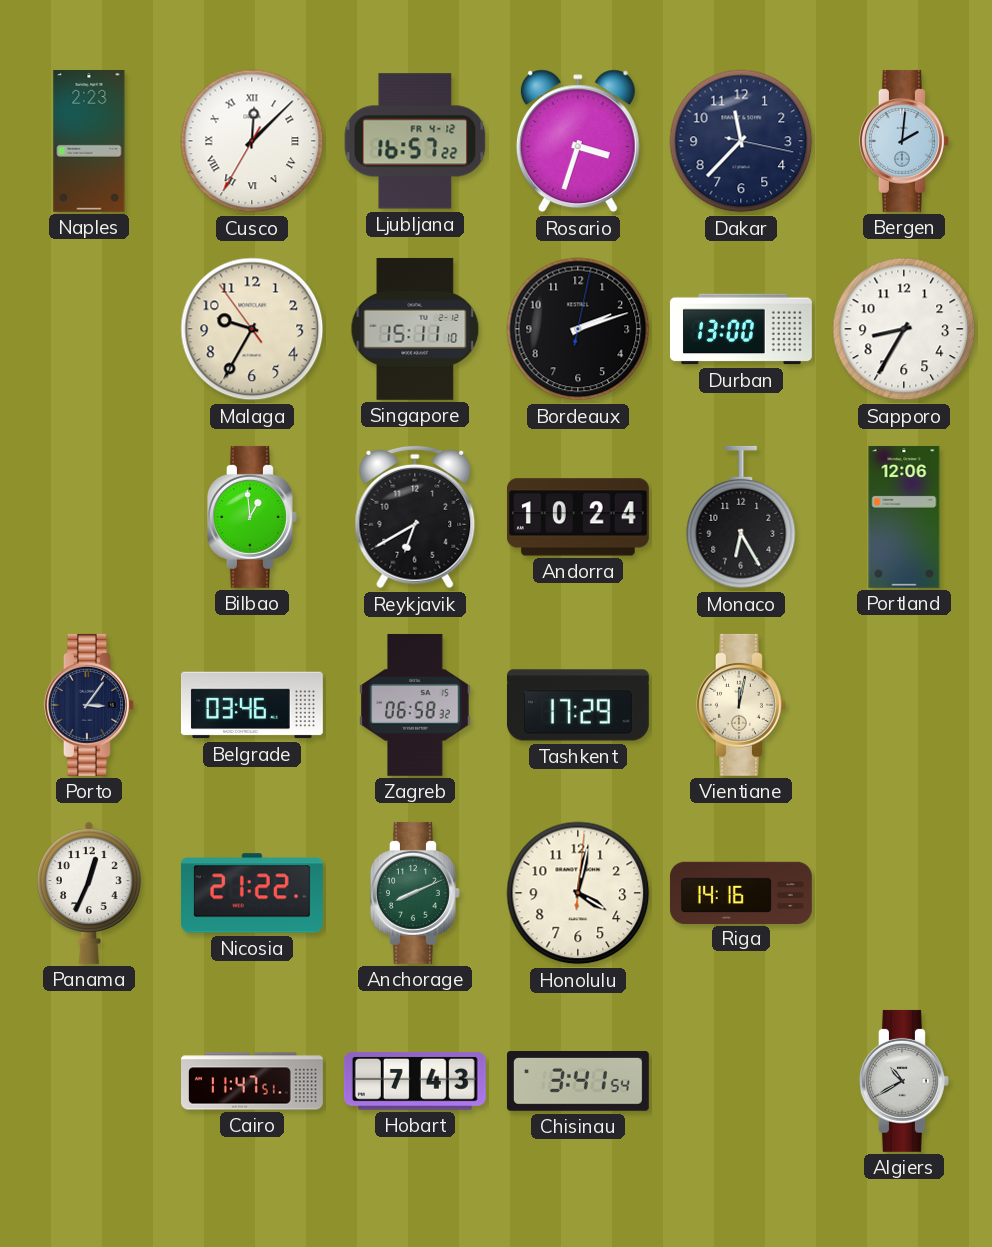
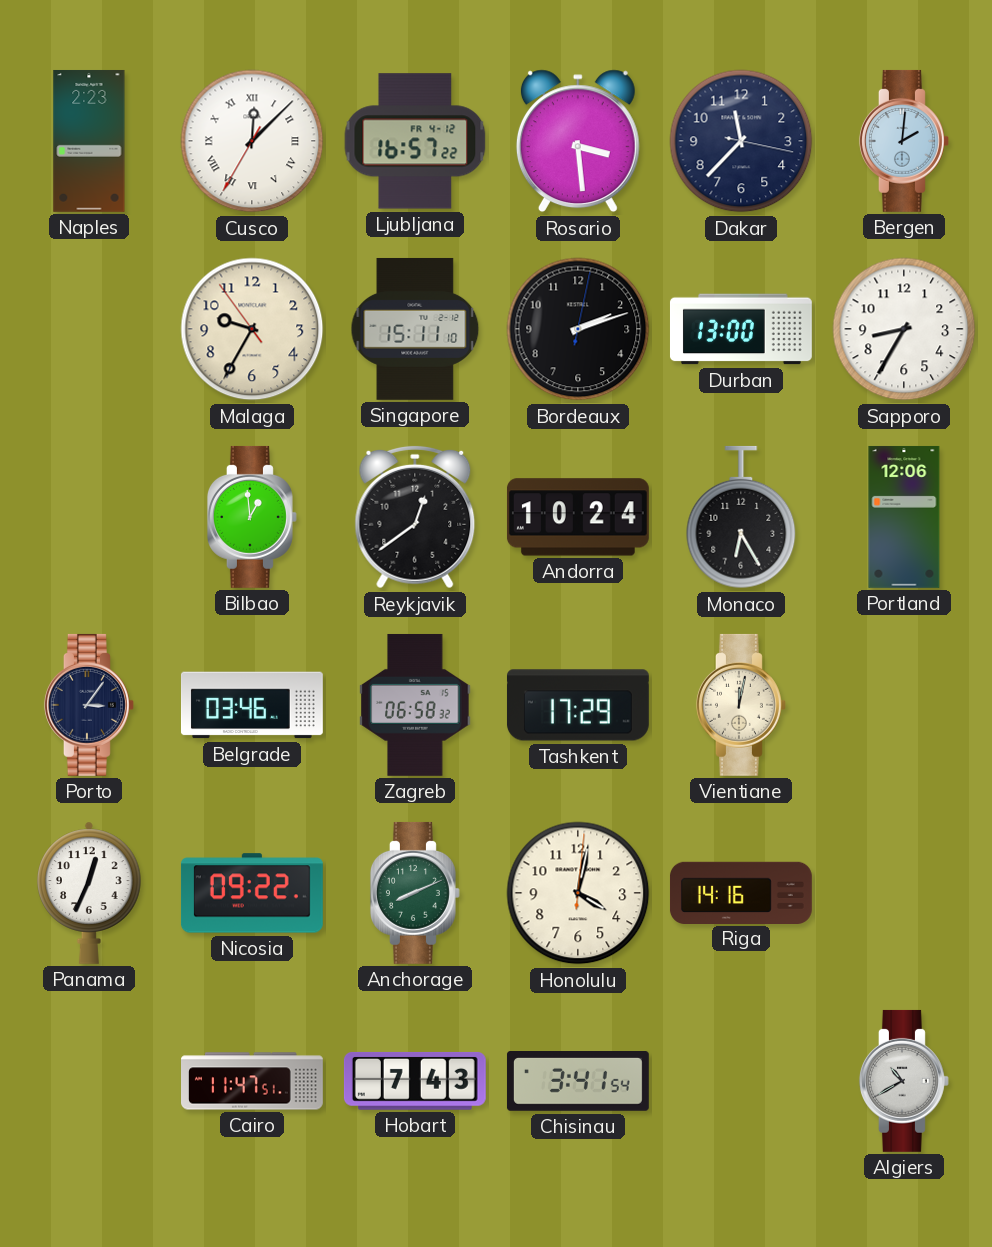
Rosario: 3:33 -> 3:29 (578, 141)
Reykjavik: 6:40 -> 12:39 (415, 517)
Nicosia: 21:22 -> 09:22 (252, 893)
